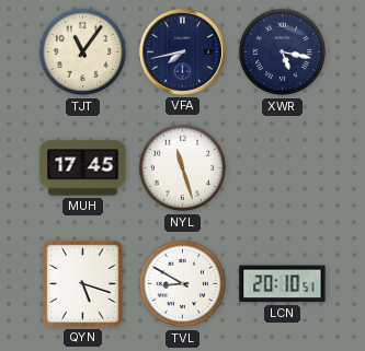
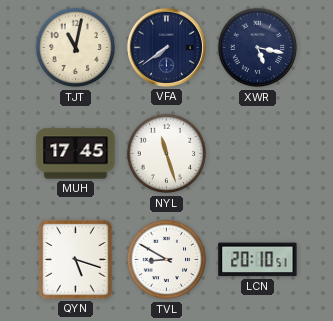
TJT: 11:06 -> 11:02 (76, 48)
VFA: 7:43 -> 7:39 (166, 47)
